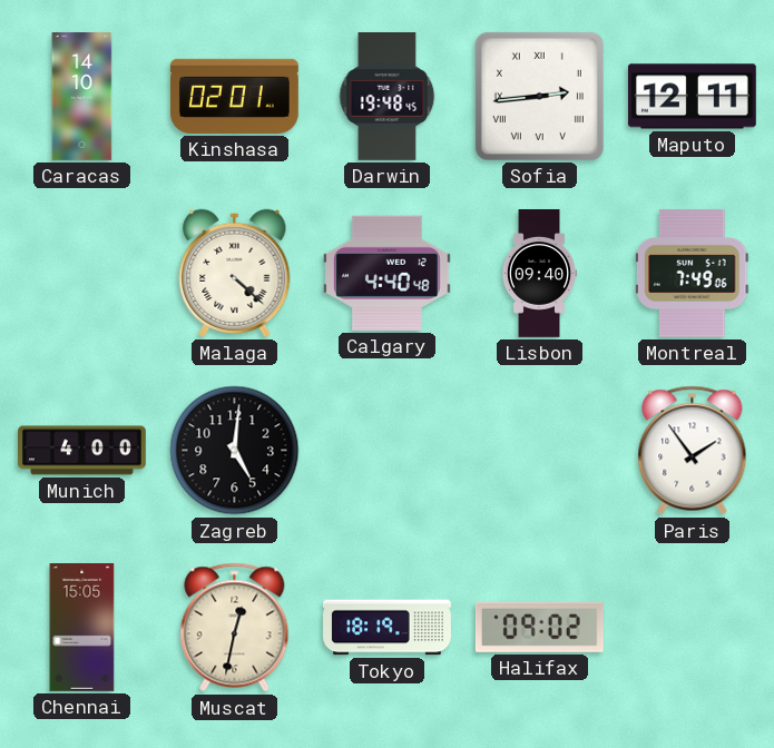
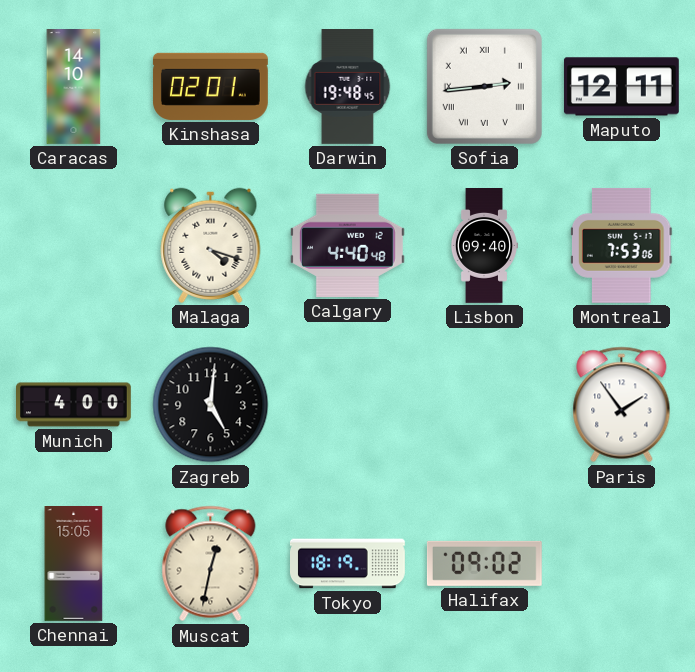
Malaga: 4:22 -> 4:18 (211, 245)
Montreal: 7:49 -> 7:53 (622, 245)
